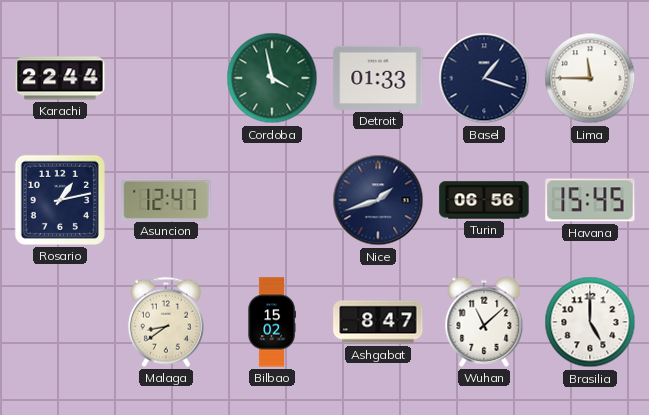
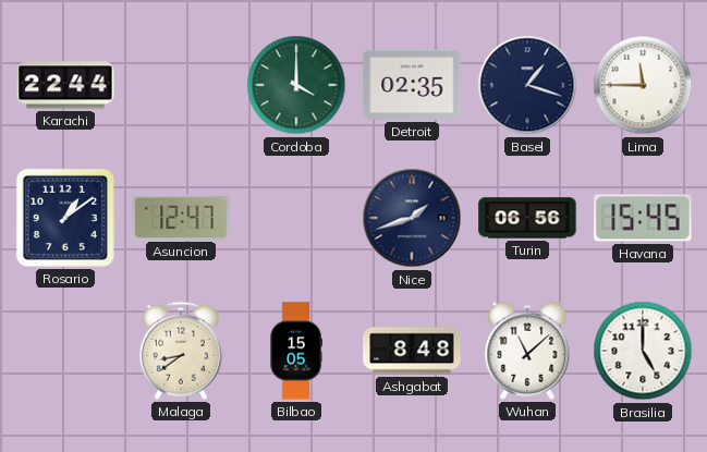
Cordoba: 3:58 -> 4:00 (296, 85)
Detroit: 01:33 -> 02:35 (412, 85)
Rosario: 1:13 -> 1:09 (65, 218)
Bilbao: 15:02 -> 15:05 (296, 351)
Ashgabat: 8:47 -> 8:48 (412, 351)
